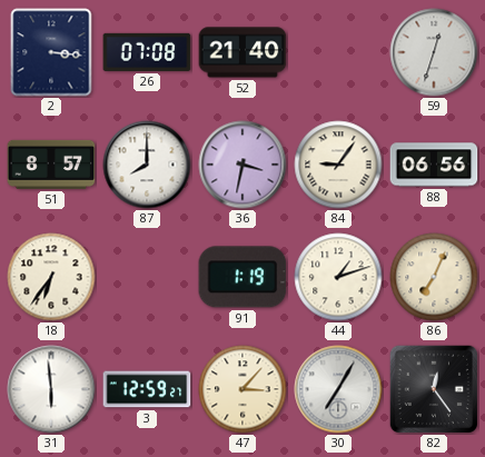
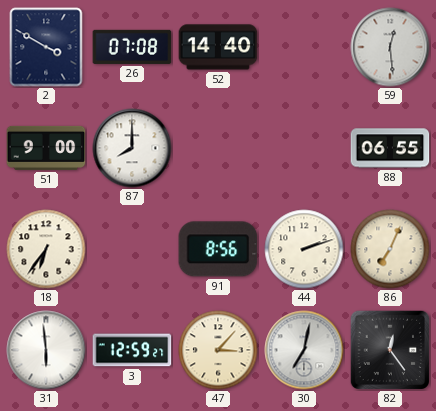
2: 3:16 -> 3:50 (46, 47)
52: 21:40 -> 14:40 (218, 47)
59: 12:33 -> 12:29 (390, 47)
51: 8:57 -> 9:00 (46, 148)
36: 3:32 -> none (242, 165)
84: 9:06 -> none (338, 165)
88: 06:56 -> 06:55 (390, 148)
91: 1:19 -> 8:56 (218, 249)
44: 1:12 -> 2:12 (304, 249)
30: 7:05 -> 7:02 (304, 350)
